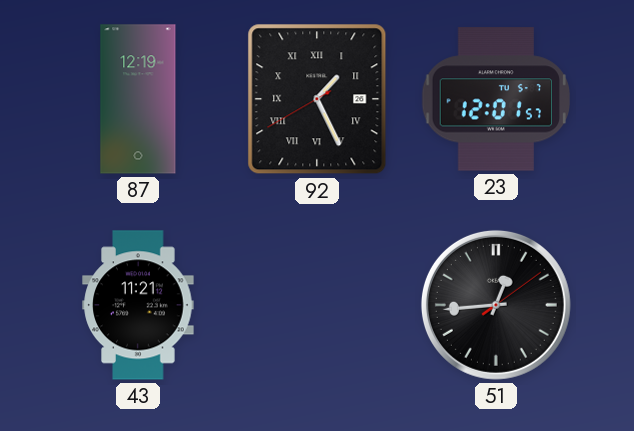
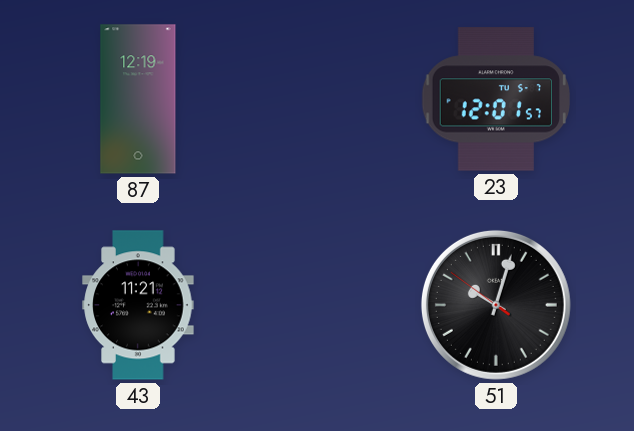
92: 1:25 -> none (317, 99)
51: 12:44 -> 10:02 (496, 305)
